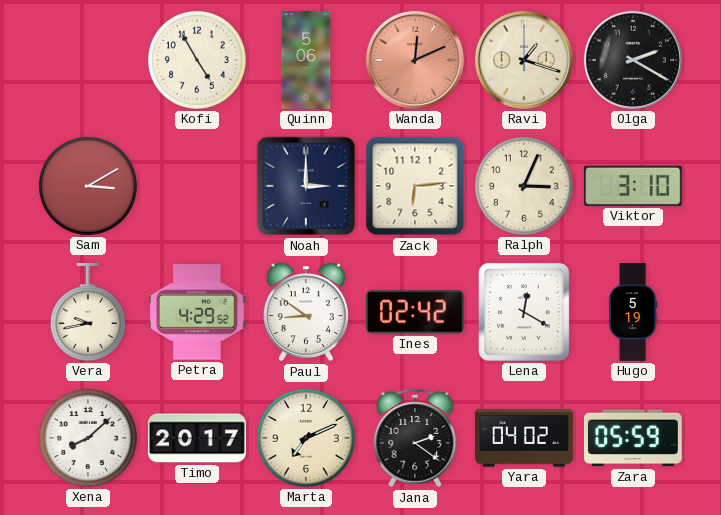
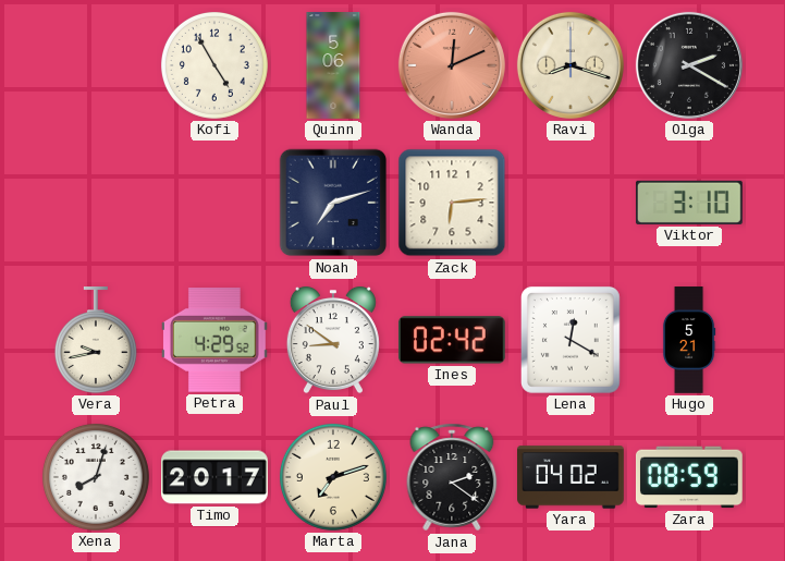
Ravi: 1:18 -> 8:18 (571, 65)
Sam: 3:10 -> none (88, 186)
Noah: 3:00 -> 7:12 (333, 203)
Ralph: 3:04 -> none (524, 186)
Hugo: 5:19 -> 5:21 (689, 340)
Xena: 8:08 -> 8:03 (96, 477)
Marta: 7:11 -> 7:12 (333, 477)
Zara: 05:59 -> 08:59 (689, 477)
